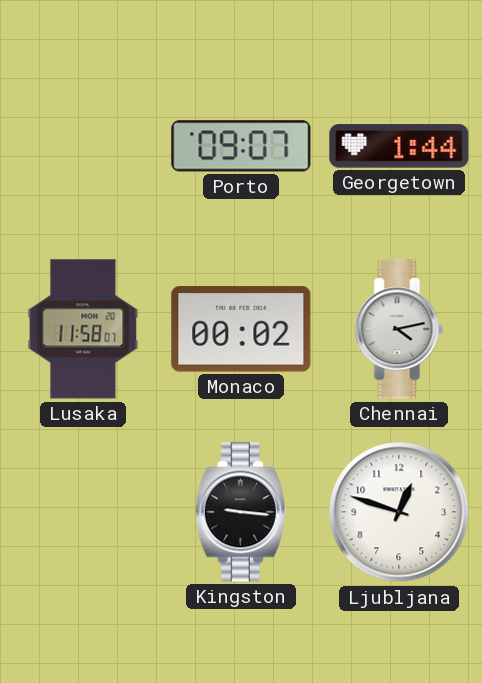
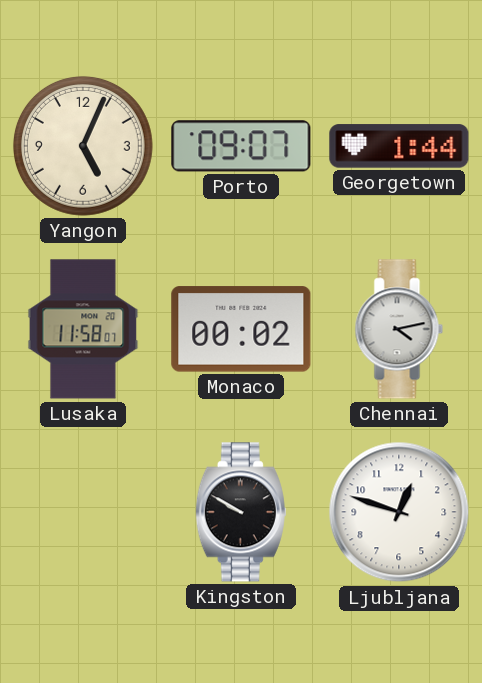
Yangon: none -> 5:04 (83, 146)
Kingston: 9:16 -> 9:50 (241, 512)
